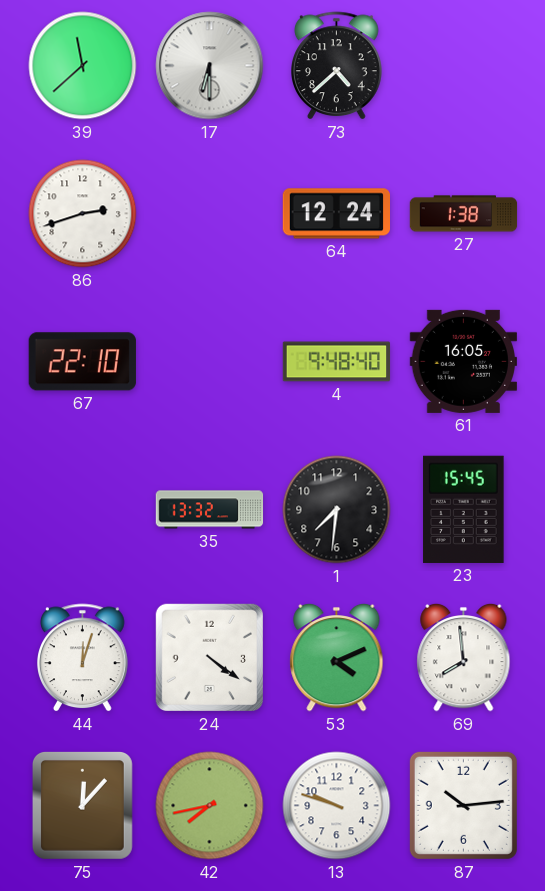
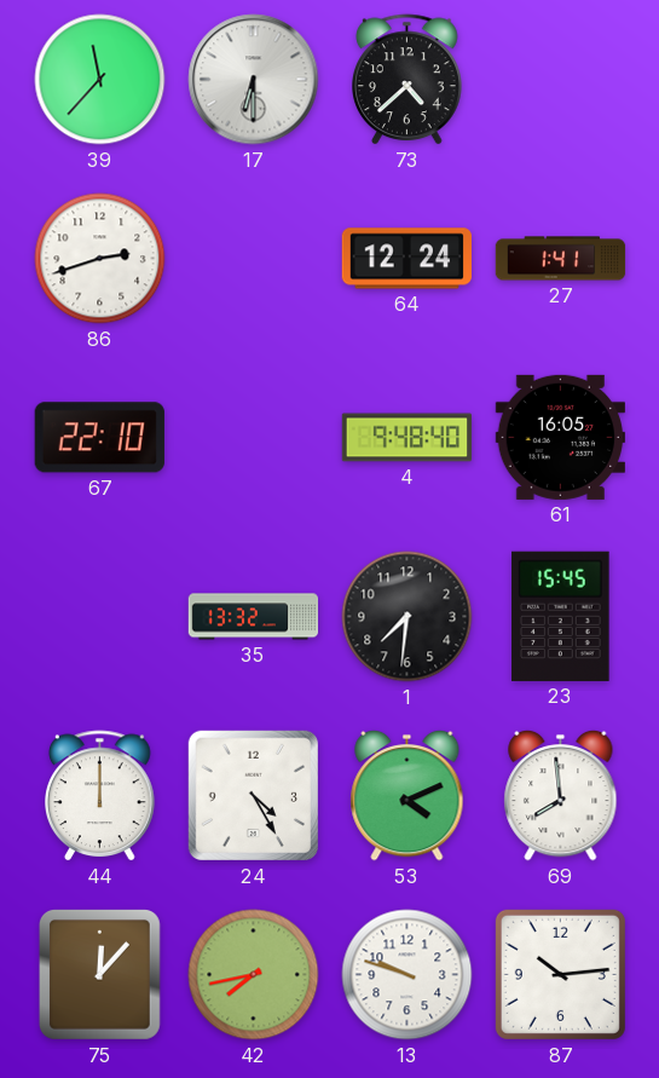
39: 11:38 -> 11:37 (100, 80)
27: 1:38 -> 1:41 (561, 259)
44: 12:03 -> 12:00 (100, 796)
24: 4:21 -> 4:25 (253, 795)
